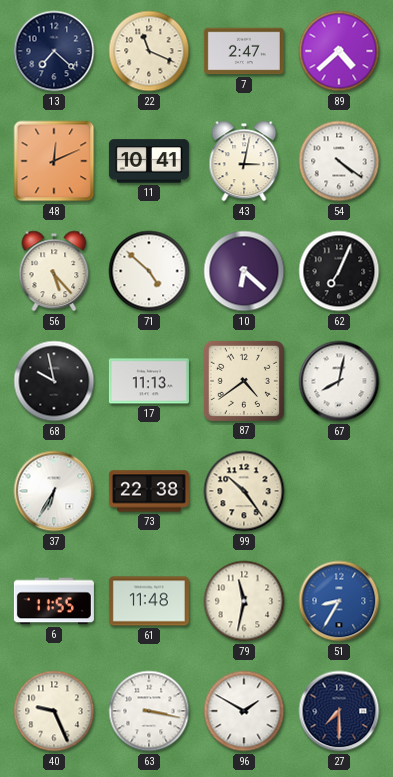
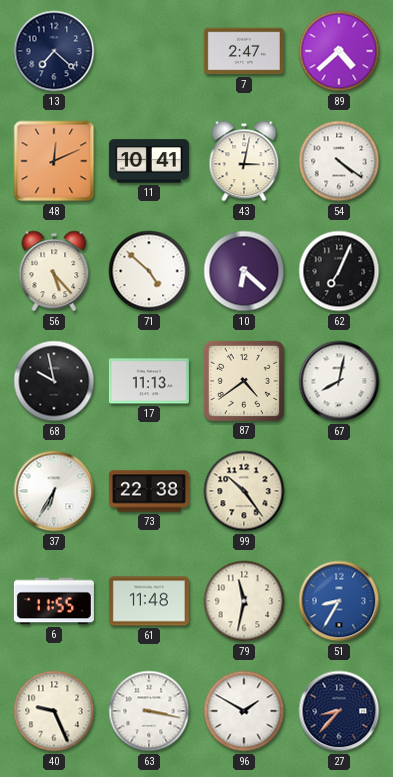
22: 11:19 -> none (149, 51)
27: 7:30 -> 8:37 (339, 711)
